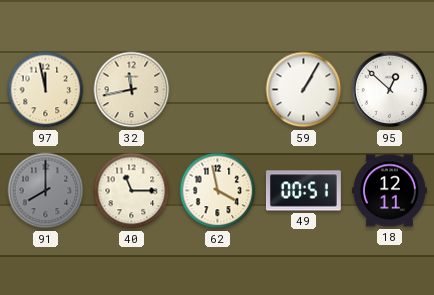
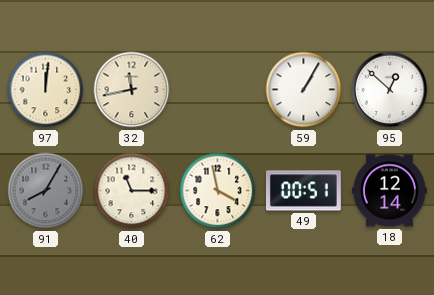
97: 11:58 -> 12:01 (46, 90)
91: 8:00 -> 8:05 (46, 191)
18: 12:11 -> 12:14 (389, 191)
